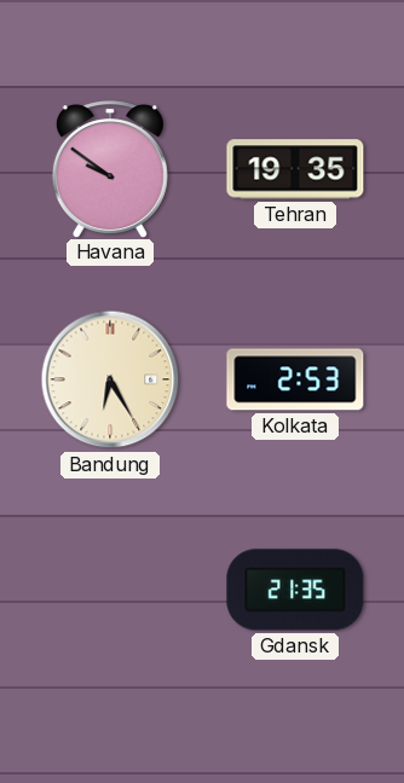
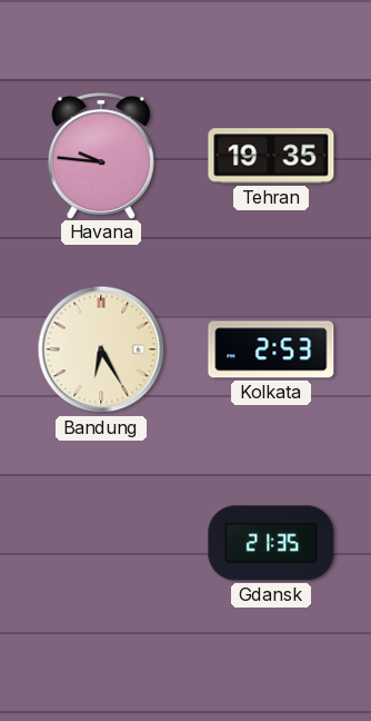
Havana: 9:51 -> 9:46 (101, 156)
